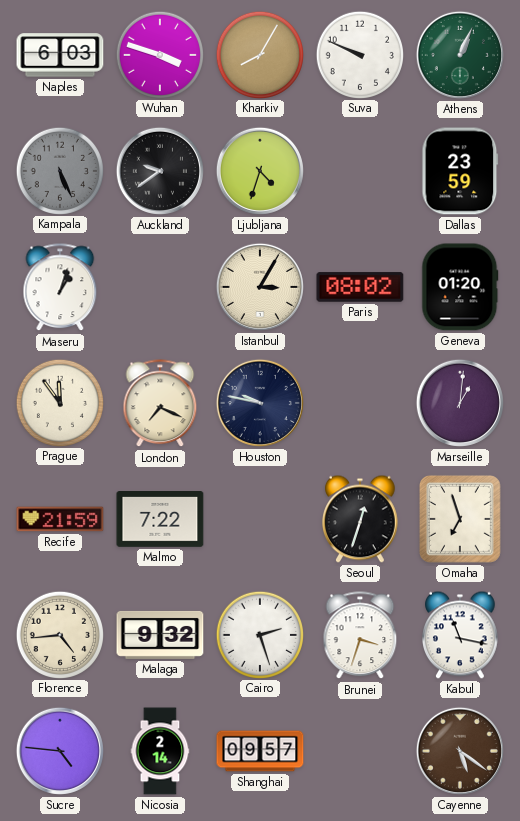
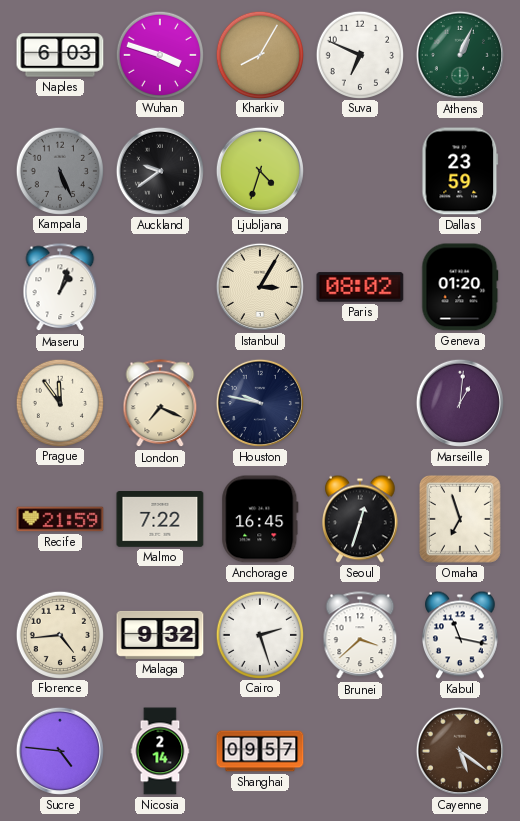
Suva: 9:49 -> 6:49 (359, 54)
Anchorage: none -> 16:45 (260, 519)
Brunei: 3:33 -> 3:38 (360, 636)
